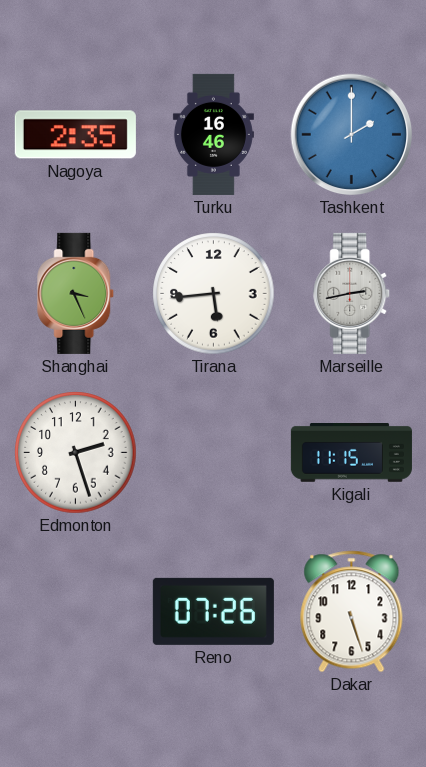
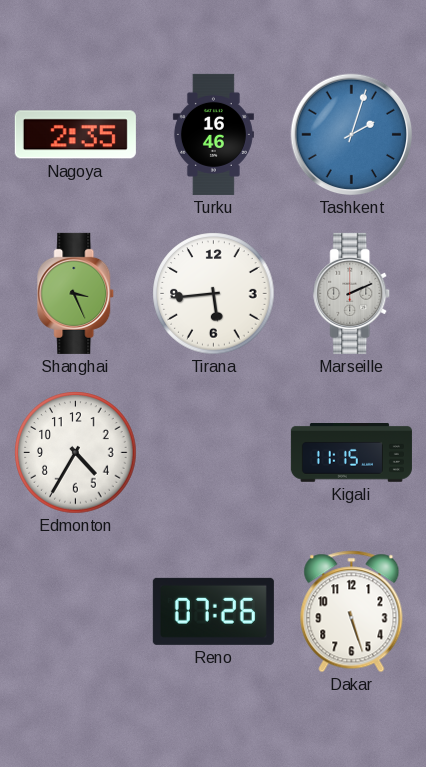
Tashkent: 2:00 -> 2:03 (352, 135)
Marseille: 2:43 -> 2:11 (352, 293)
Edmonton: 2:27 -> 4:35 (76, 453)
